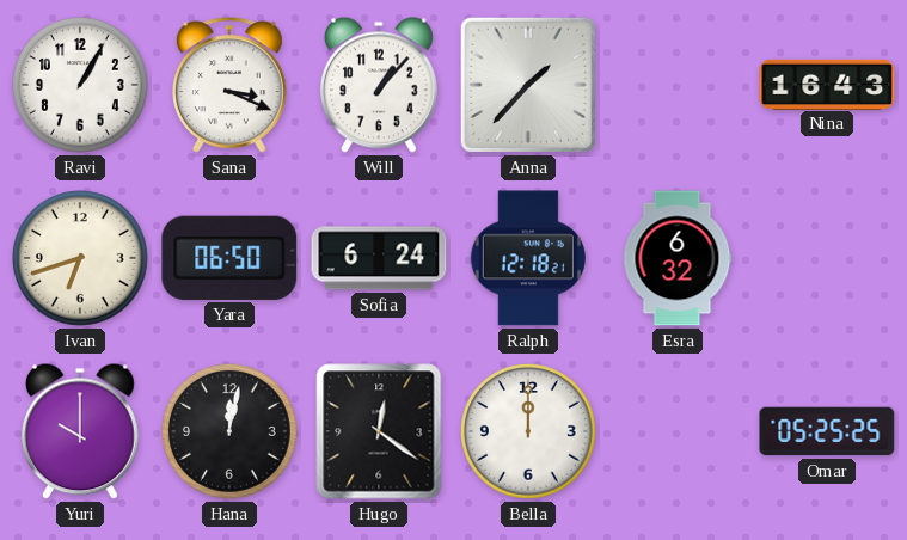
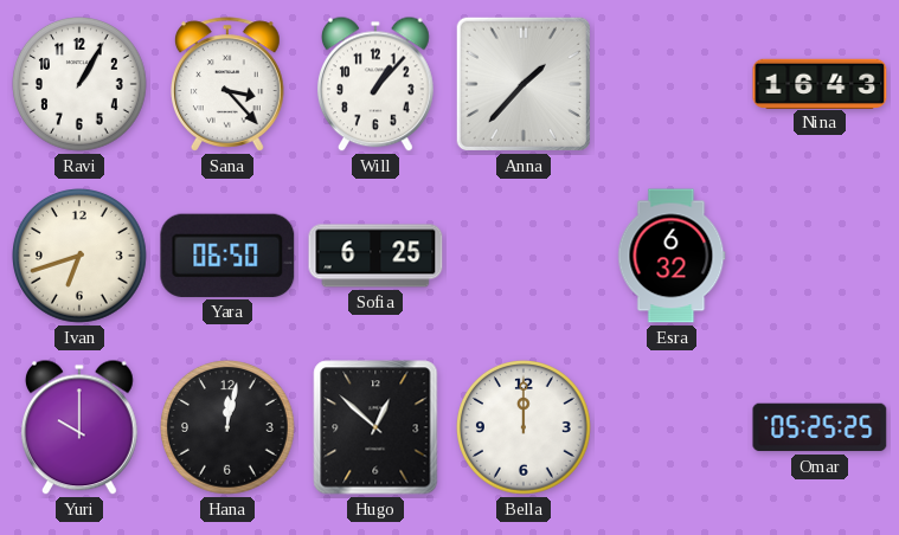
Sana: 3:19 -> 3:23 (229, 84)
Sofia: 6:24 -> 6:25 (375, 256)
Ralph: 12:18 -> none (528, 258)
Hugo: 12:21 -> 12:52 (375, 427)
